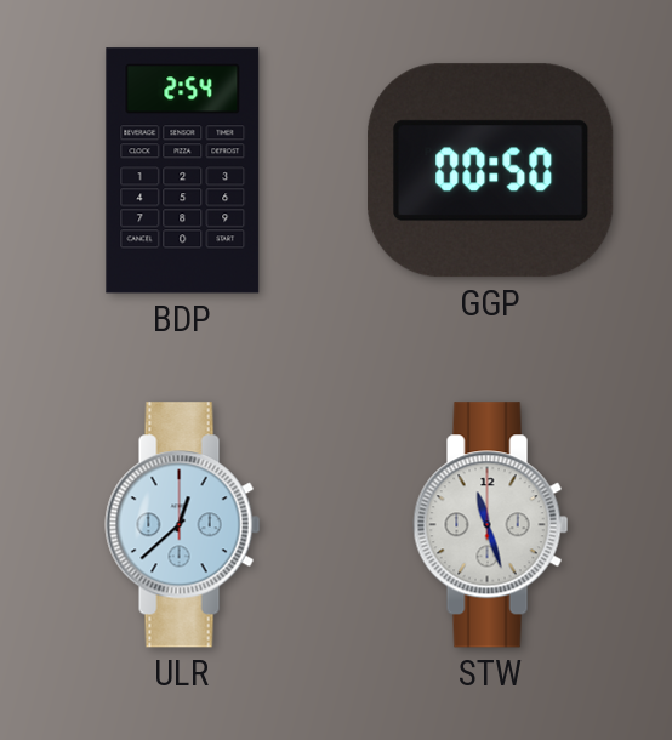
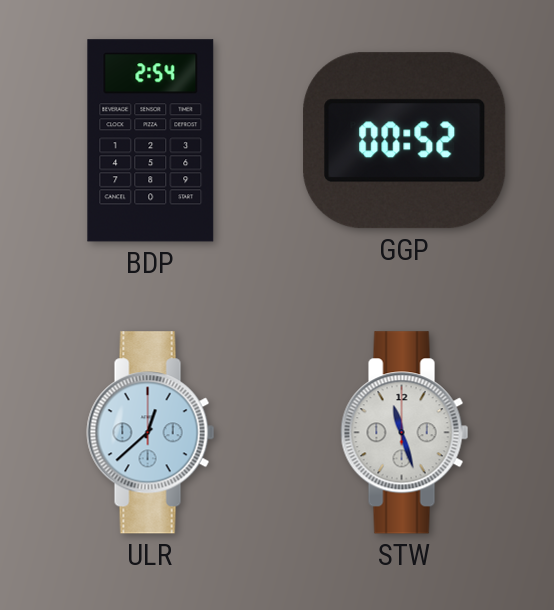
GGP: 00:50 -> 00:52 (405, 141)
